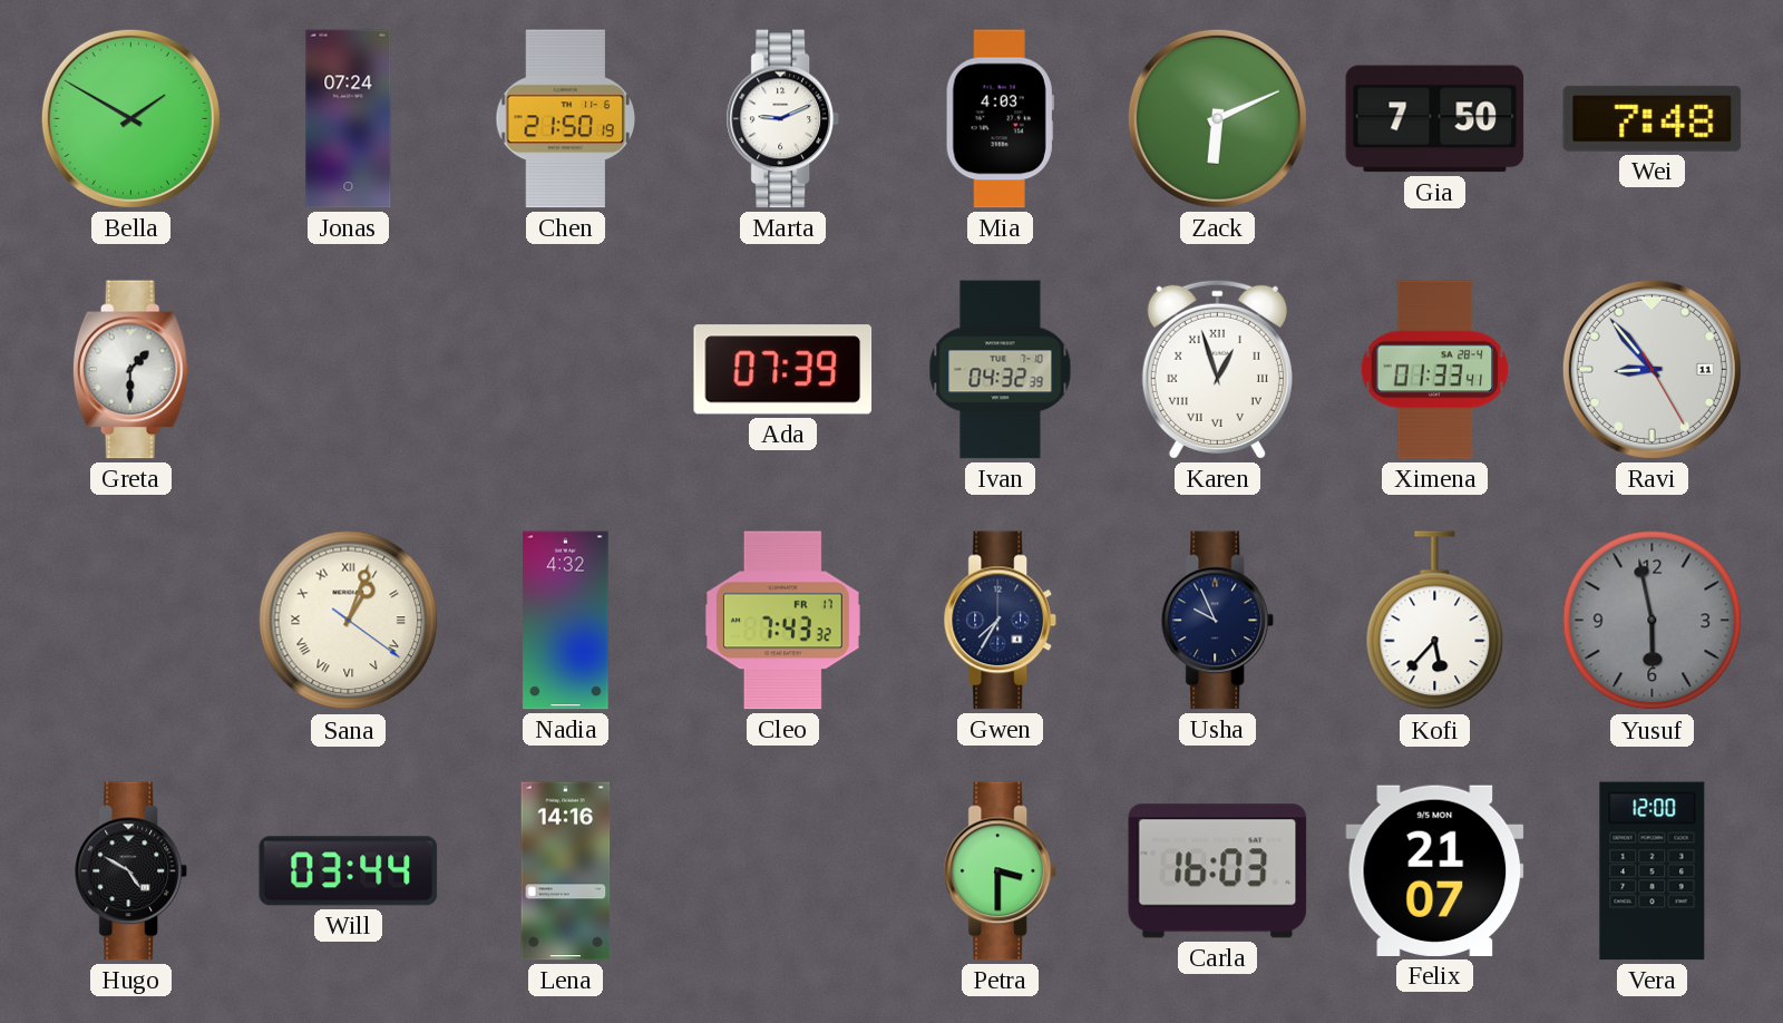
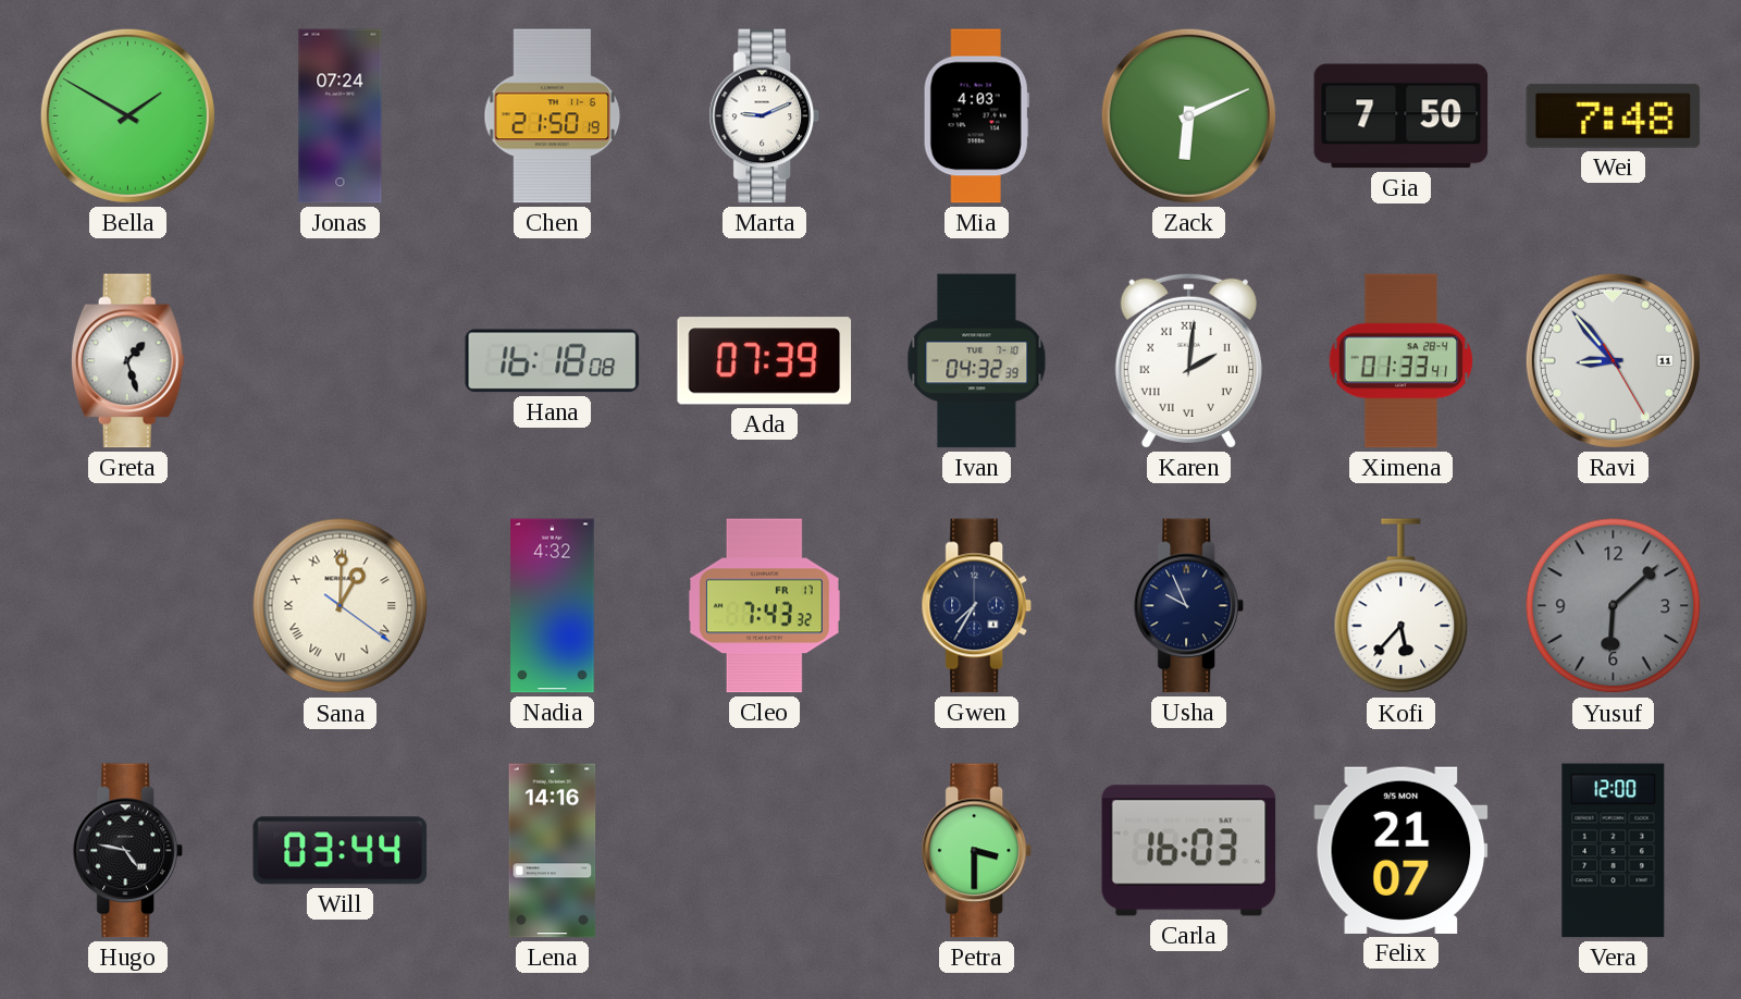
Greta: 1:30 -> 1:27 (127, 361)
Hana: none -> 16:18 (553, 361)
Karen: 12:57 -> 2:01 (1188, 360)
Sana: 1:03 -> 1:00 (341, 606)
Yusuf: 5:58 -> 6:08 (1614, 606)
Hugo: 4:50 -> 4:47 (128, 851)
